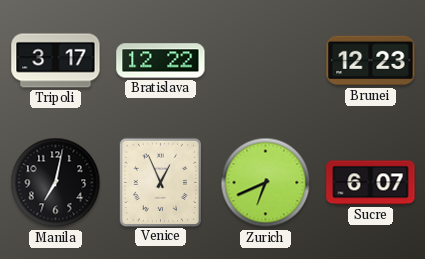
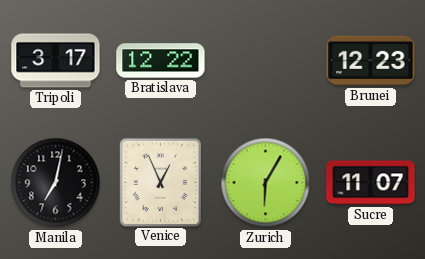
Zurich: 6:41 -> 6:05 (266, 183)
Sucre: 6:07 -> 11:07 (371, 183)
